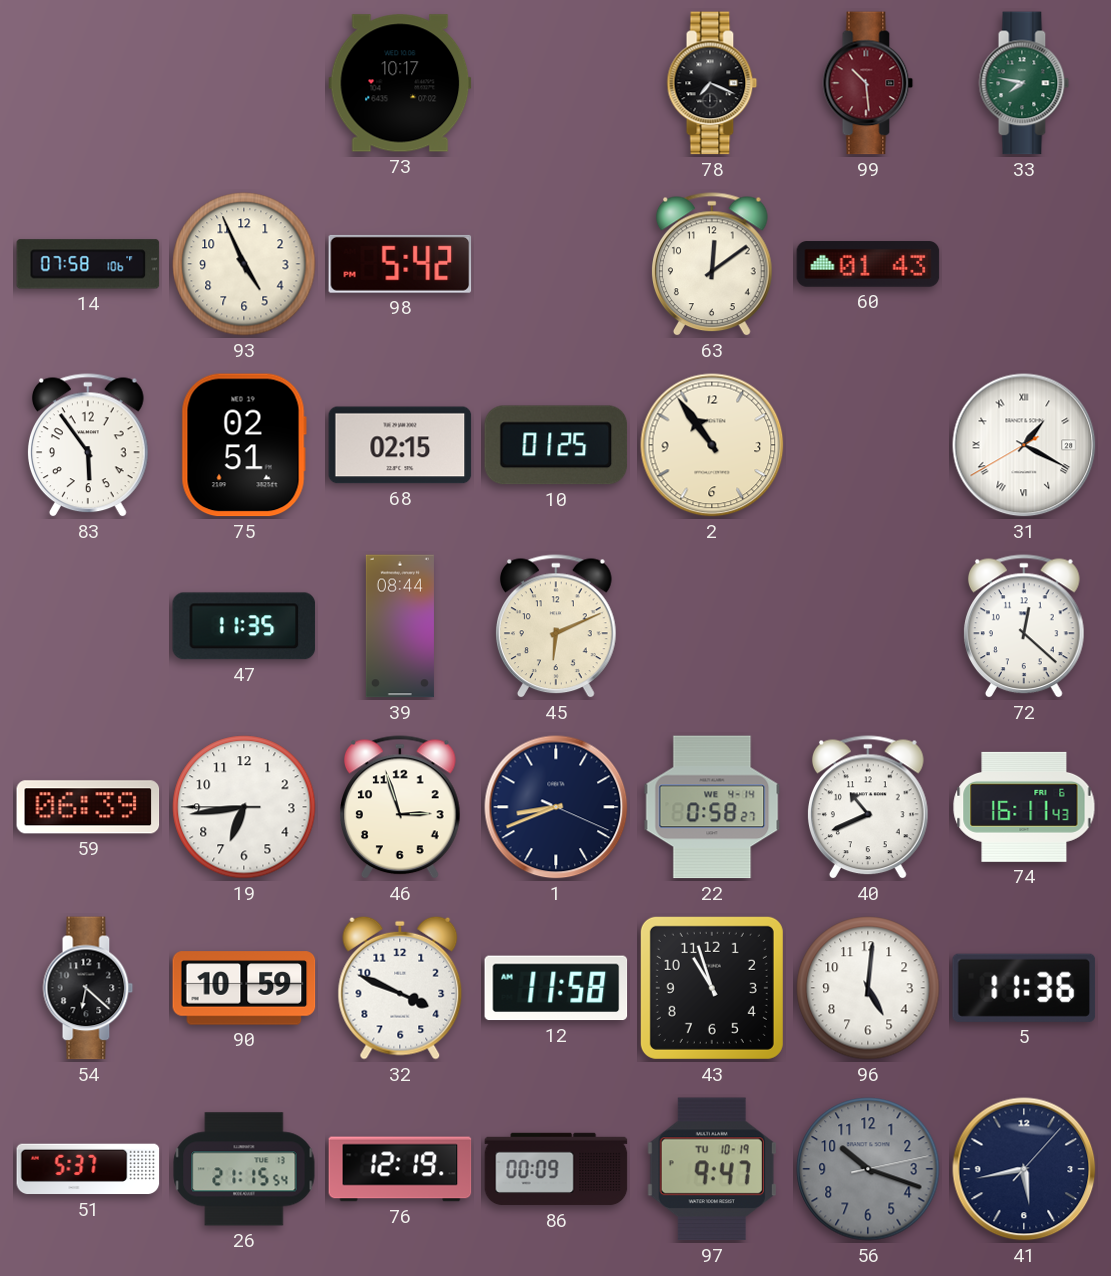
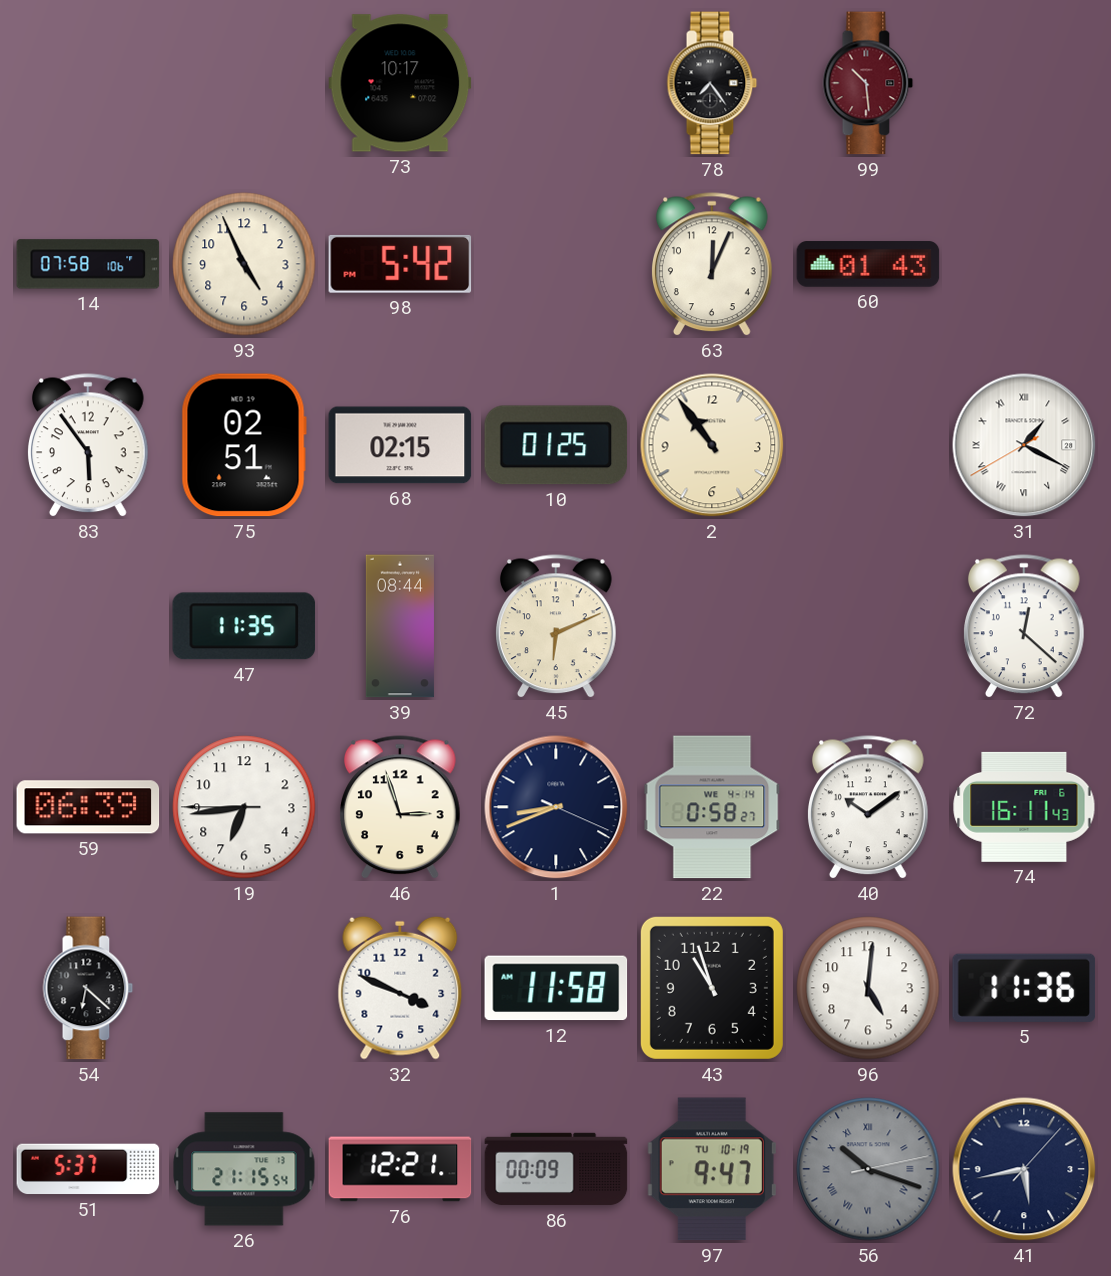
78: 7:19 -> 7:24 (712, 83)
33: 7:47 -> none (1024, 83)
63: 12:09 -> 12:04 (713, 265)
40: 10:41 -> 10:09 (869, 808)
90: 10:59 -> none (244, 988)
76: 12:19 -> 12:21 (400, 1169)
56 numerals: Arabic -> Roman (868, 1169)
